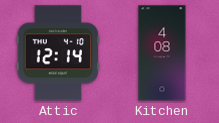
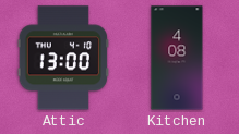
Attic: 12:14 -> 13:00 (62, 58)
